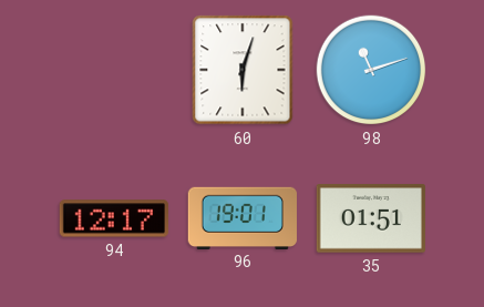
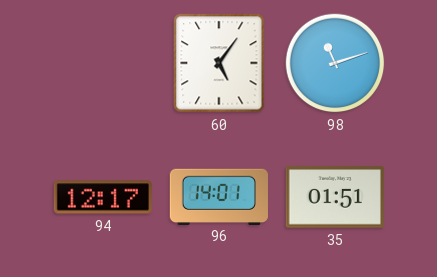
60: 6:03 -> 5:06 (219, 63)
96: 19:01 -> 14:01 (219, 196)
